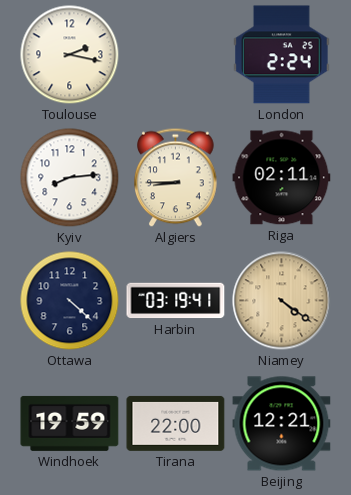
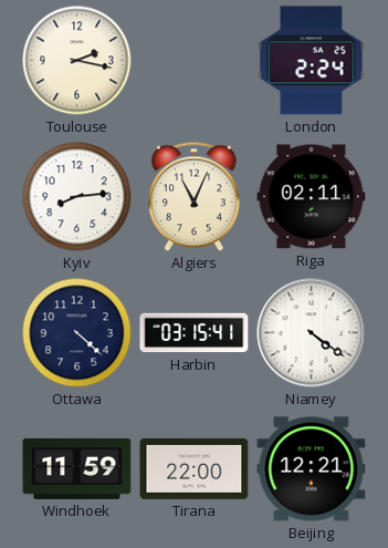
Algiers: 8:45 -> 11:04 (195, 197)
Harbin: 03:19 -> 03:15 (195, 333)
Niamey dial: champagne -> white (312, 333)
Windhoek: 19:59 -> 11:59 (77, 468)
